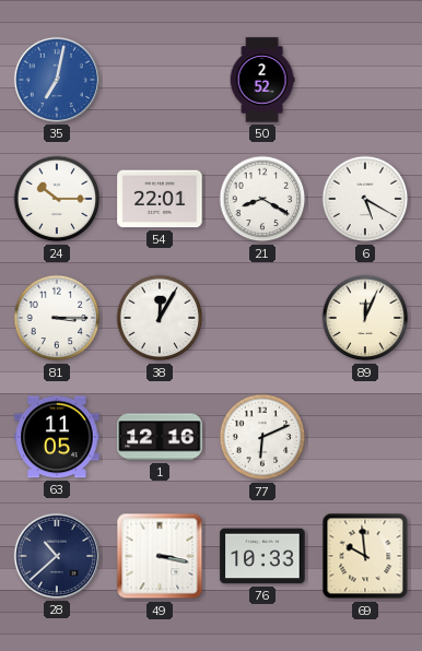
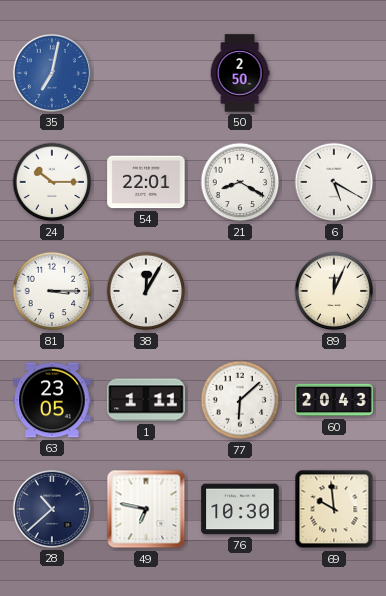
50: 2:52 -> 2:50 (240, 73)
63: 11:05 -> 23:05 (52, 400)
1: 12:16 -> 1:11 (146, 400)
77: 6:11 -> 6:08 (240, 400)
60: none -> 20:43 (334, 400)
49: 3:17 -> 6:47 (146, 509)
76: 10:33 -> 10:30 (240, 509)
